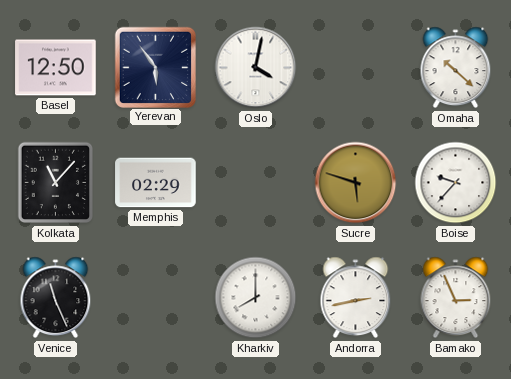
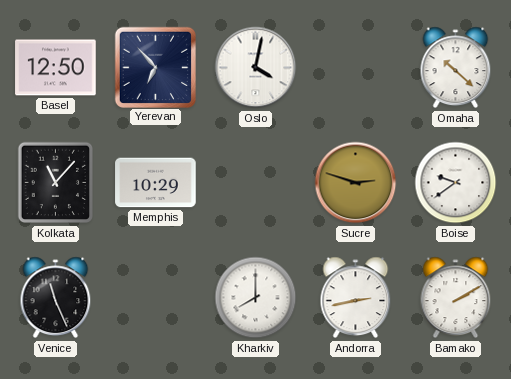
Yerevan: 5:54 -> 6:53 (155, 67)
Memphis: 02:29 -> 10:29 (156, 183)
Sucre: 5:48 -> 2:48 (356, 183)
Boise: 9:37 -> 9:39 (456, 183)
Bamako: 2:56 -> 2:10 (456, 298)
